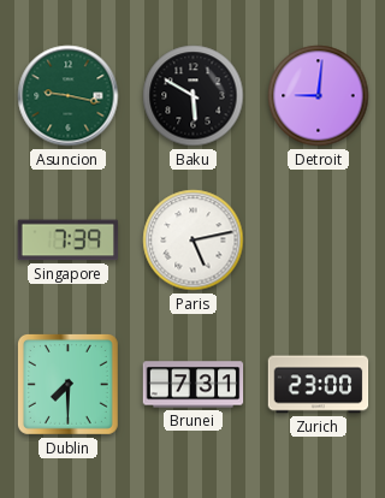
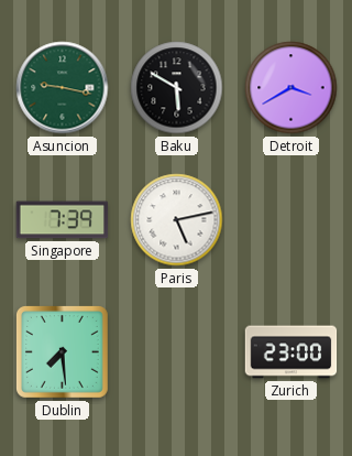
Detroit: 9:01 -> 3:40 (291, 88)
Dublin: 7:30 -> 7:29 (62, 351)
Brunei: 7:31 -> none (194, 385)
